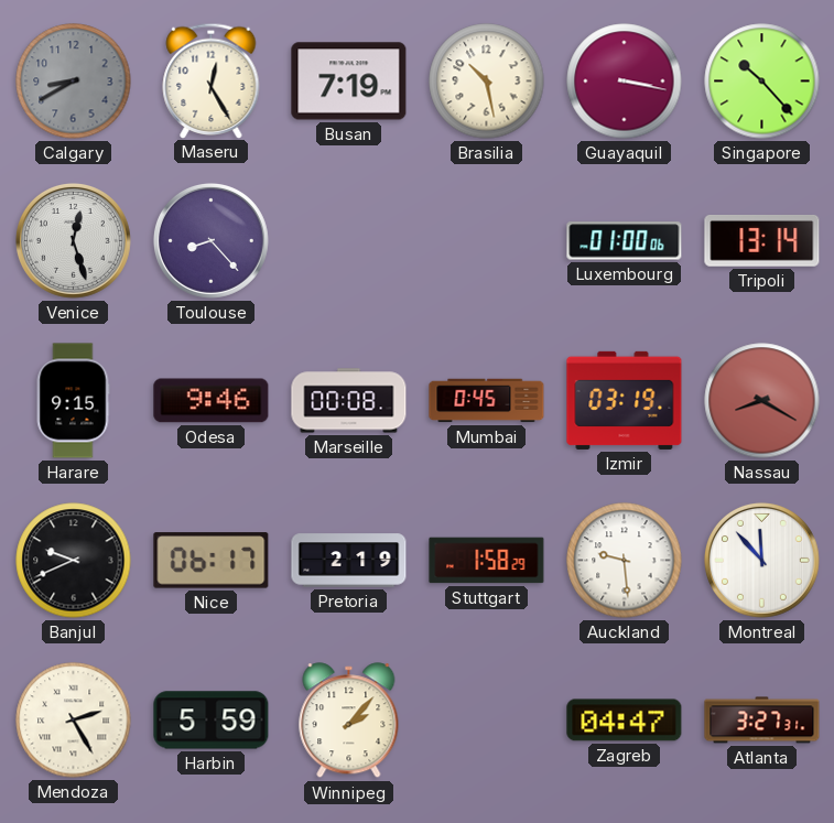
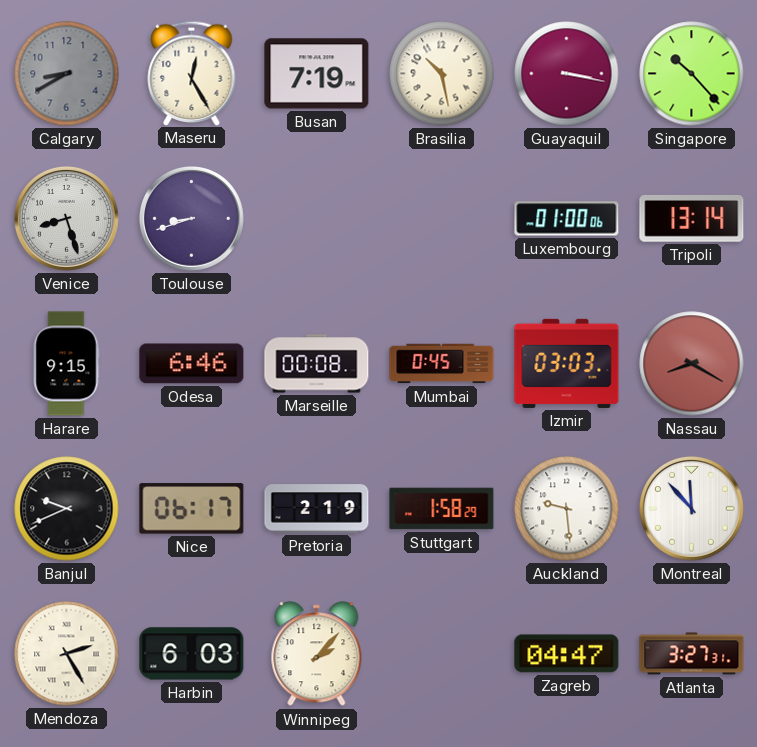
Venice: 12:27 -> 8:27 (66, 218)
Toulouse: 8:23 -> 8:42 (191, 218)
Odesa: 9:46 -> 6:46 (192, 364)
Izmir: 03:19 -> 03:03 (567, 363)
Harbin: 5:59 -> 6:03 (192, 654)
